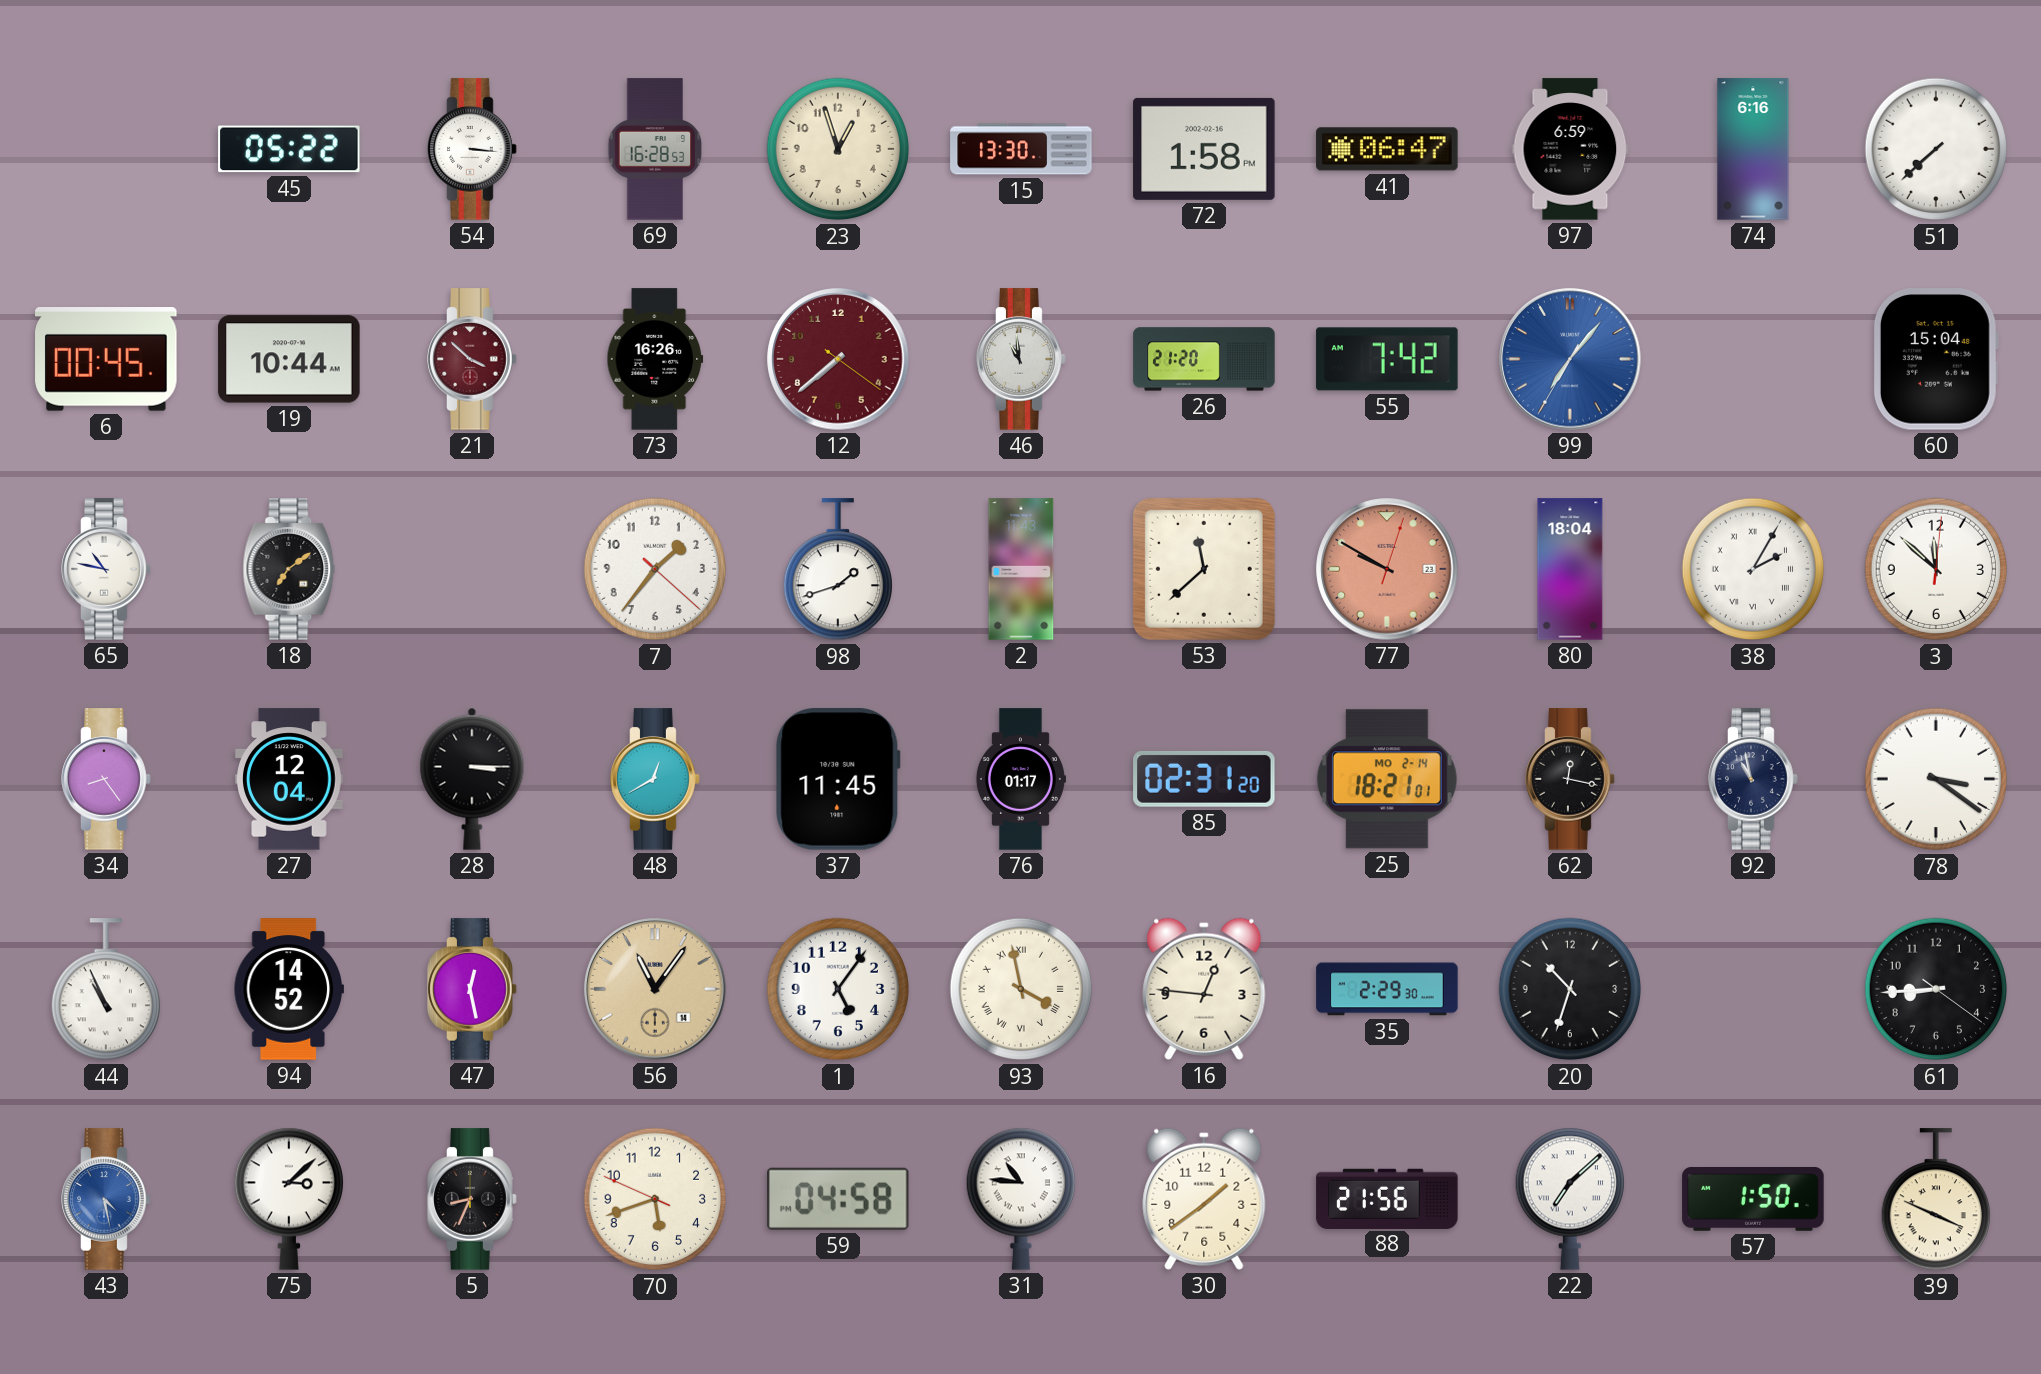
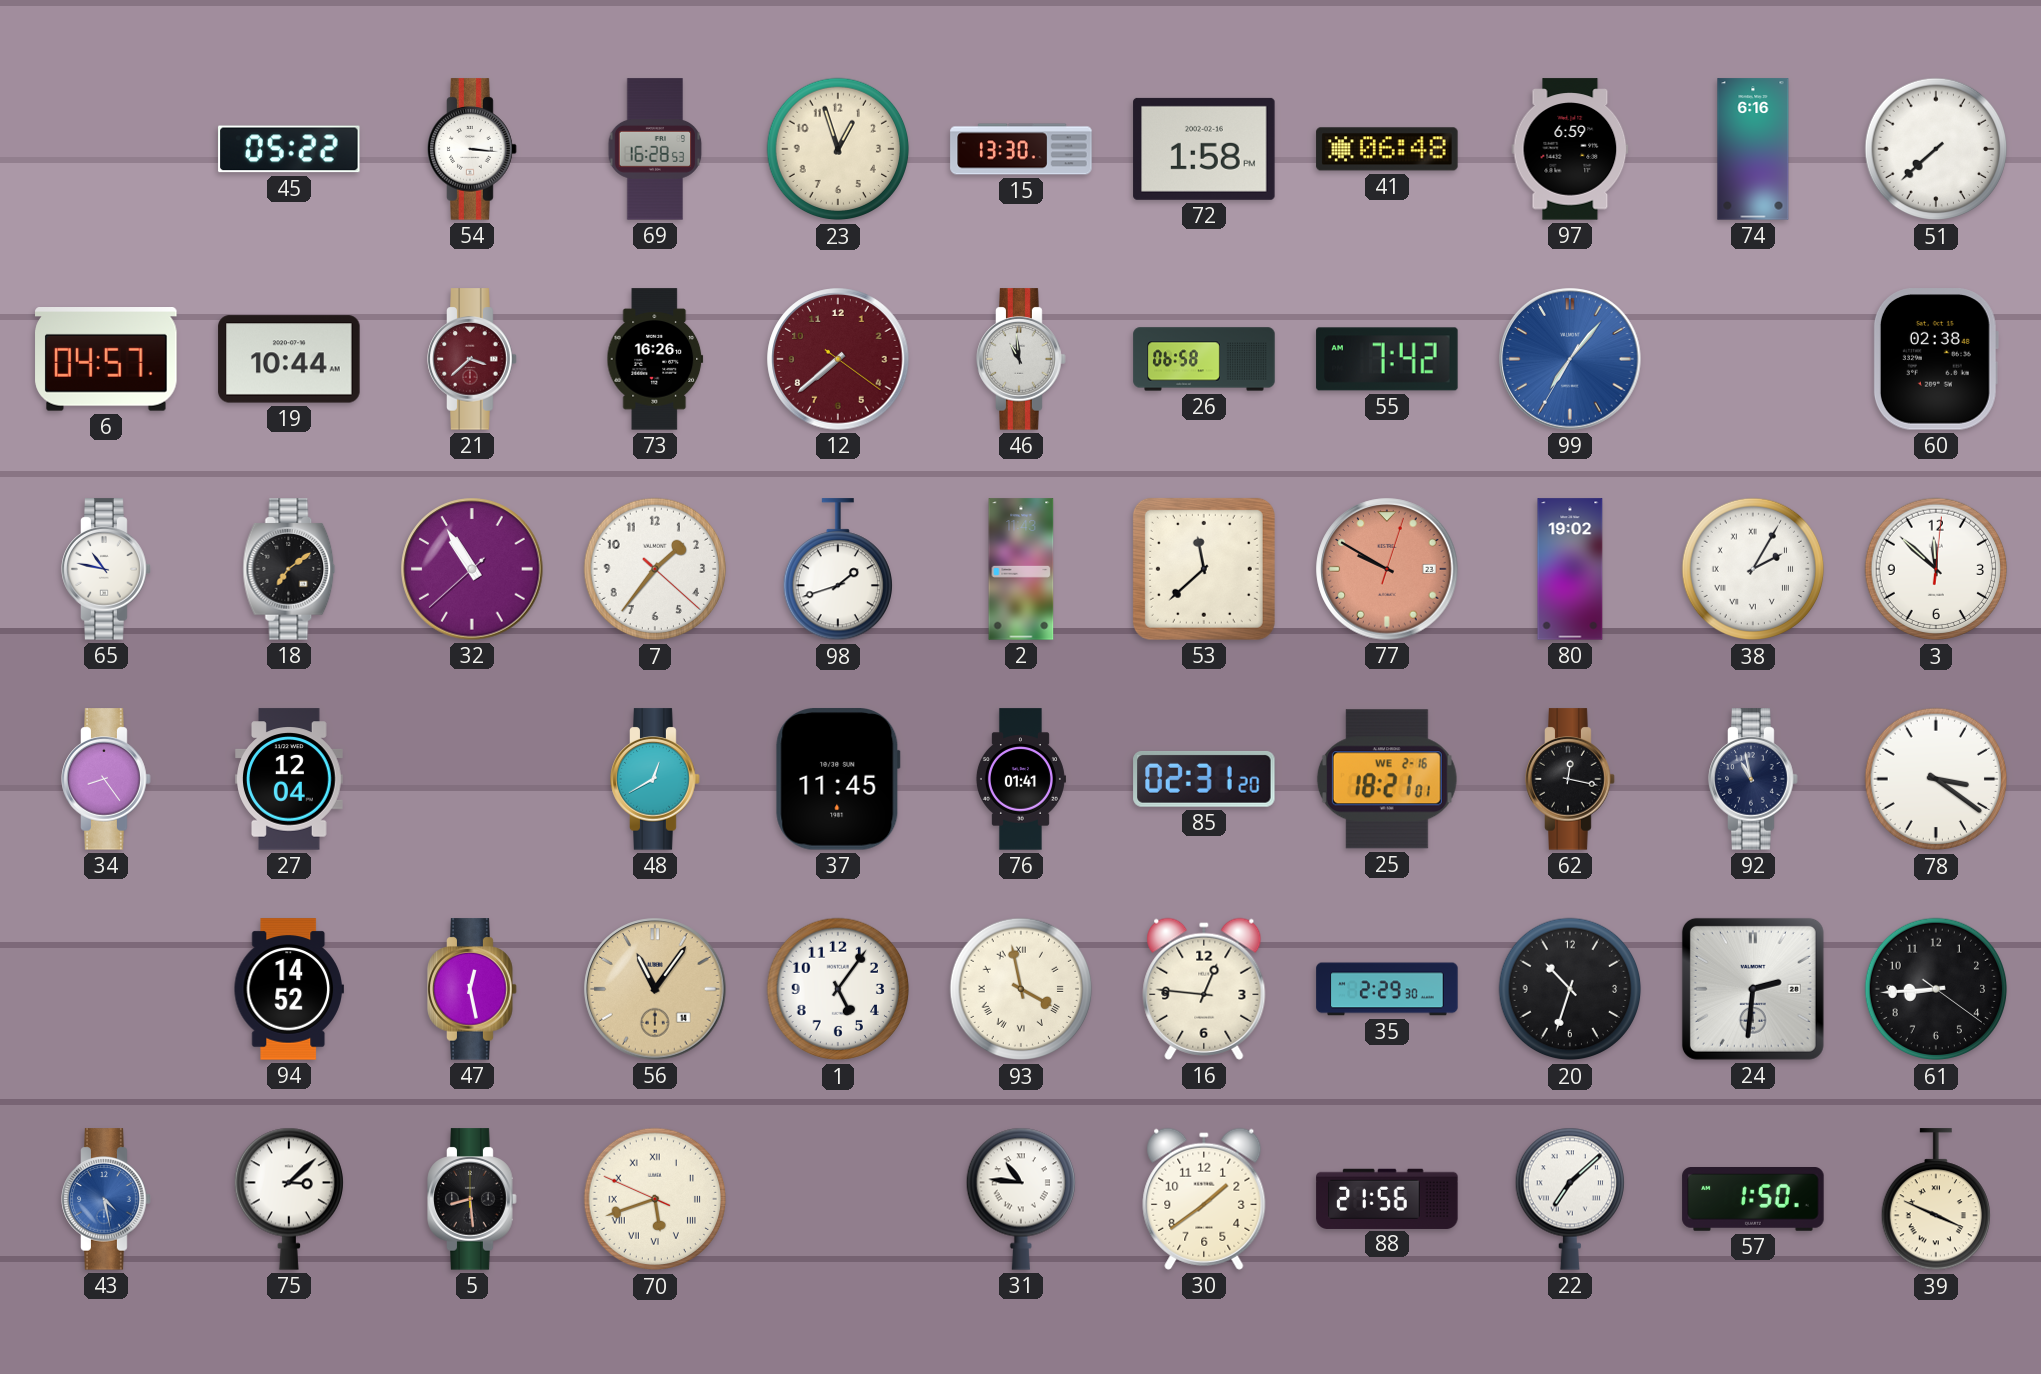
41: 06:47 -> 06:48 (1387, 149)
6: 00:45 -> 04:57 (106, 359)
21: 3:52 -> 3:38 (472, 359)
26: 21:20 -> 06:58 (1204, 359)
60: 15:04 -> 02:38 (1936, 359)
32: none -> 10:54 (472, 569)
80: 18:04 -> 19:02 (1570, 569)
28: 3:15 -> none (472, 779)
76: 01:17 -> 01:41 (1020, 779)
25 date: MO 2-14 -> WE 2-16 (1387, 779)
44: 10:56 -> none (106, 990)
24: none -> 2:31 (1753, 989)
5: 8:34 -> 8:29 (472, 1199)
70 numerals: Arabic -> Roman (655, 1199)
59: 04:58 -> none (839, 1199)
